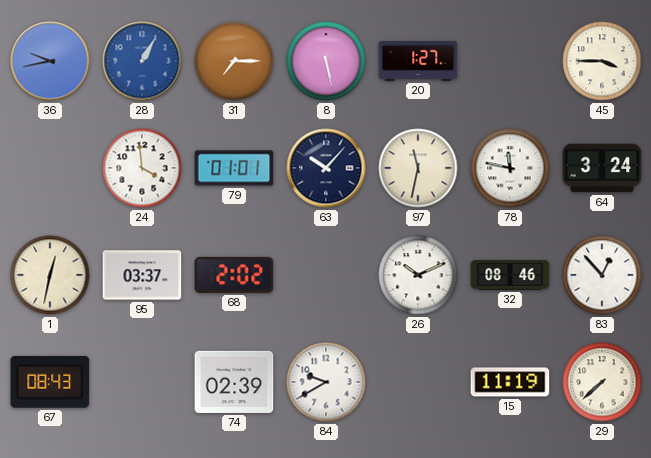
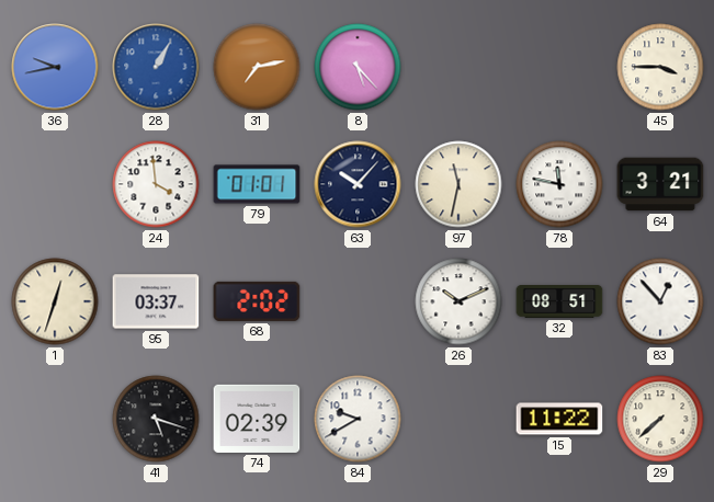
31: 7:15 -> 7:13 (257, 67)
8: 5:28 -> 5:23 (358, 67)
20: 1:27 -> none (418, 61)
64: 3:24 -> 3:21 (660, 184)
1: 12:32 -> 12:33 (55, 301)
32: 08:46 -> 08:51 (559, 301)
67: 08:43 -> none (50, 382)
41: none -> 5:18 (156, 419)
15: 11:19 -> 11:22 (559, 419)
